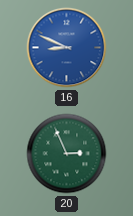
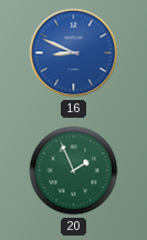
20: 2:56 -> 1:56 (74, 171)
